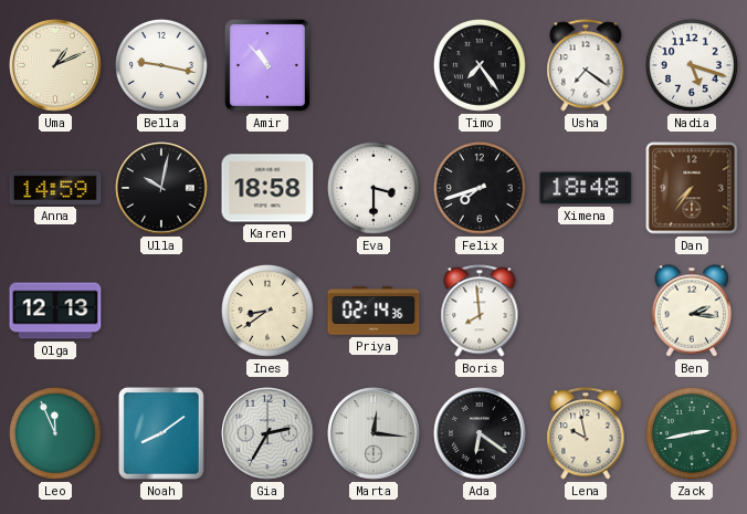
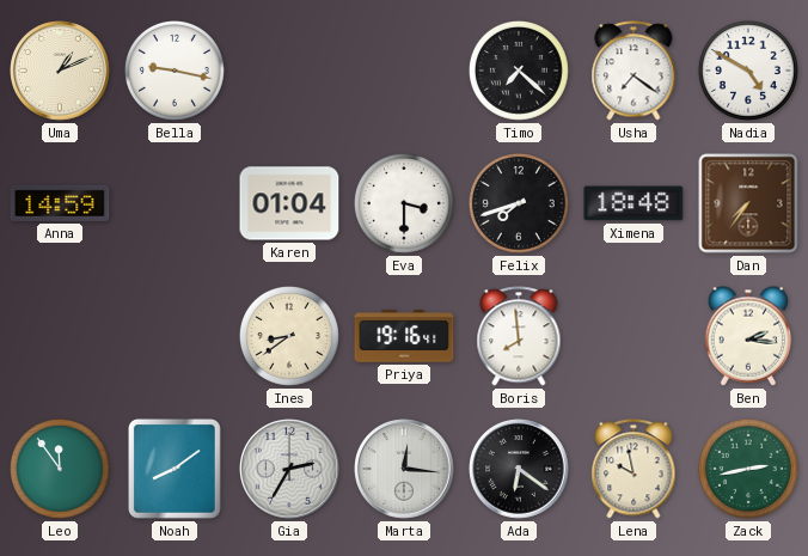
Amir: 10:53 -> none (267, 65)
Timo: 7:24 -> 7:22 (519, 71)
Nadia: 5:18 -> 4:50 (748, 71)
Ulla: 10:02 -> none (161, 188)
Karen: 18:58 -> 01:04 (289, 203)
Olga: 12:13 -> none (55, 311)
Priya: 02:14 -> 19:16 (404, 336)
Leo: 11:56 -> 11:54 (60, 469)
